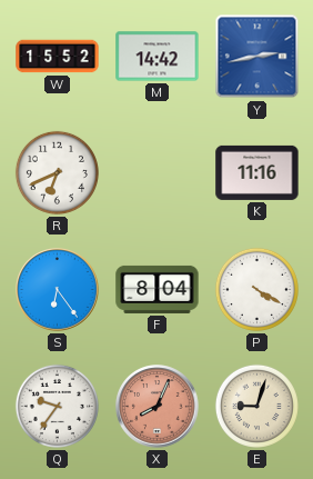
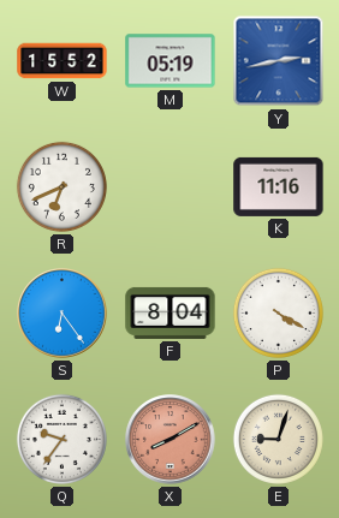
M: 14:42 -> 05:19 (171, 61)
X: 8:04 -> 8:10 (171, 440)
